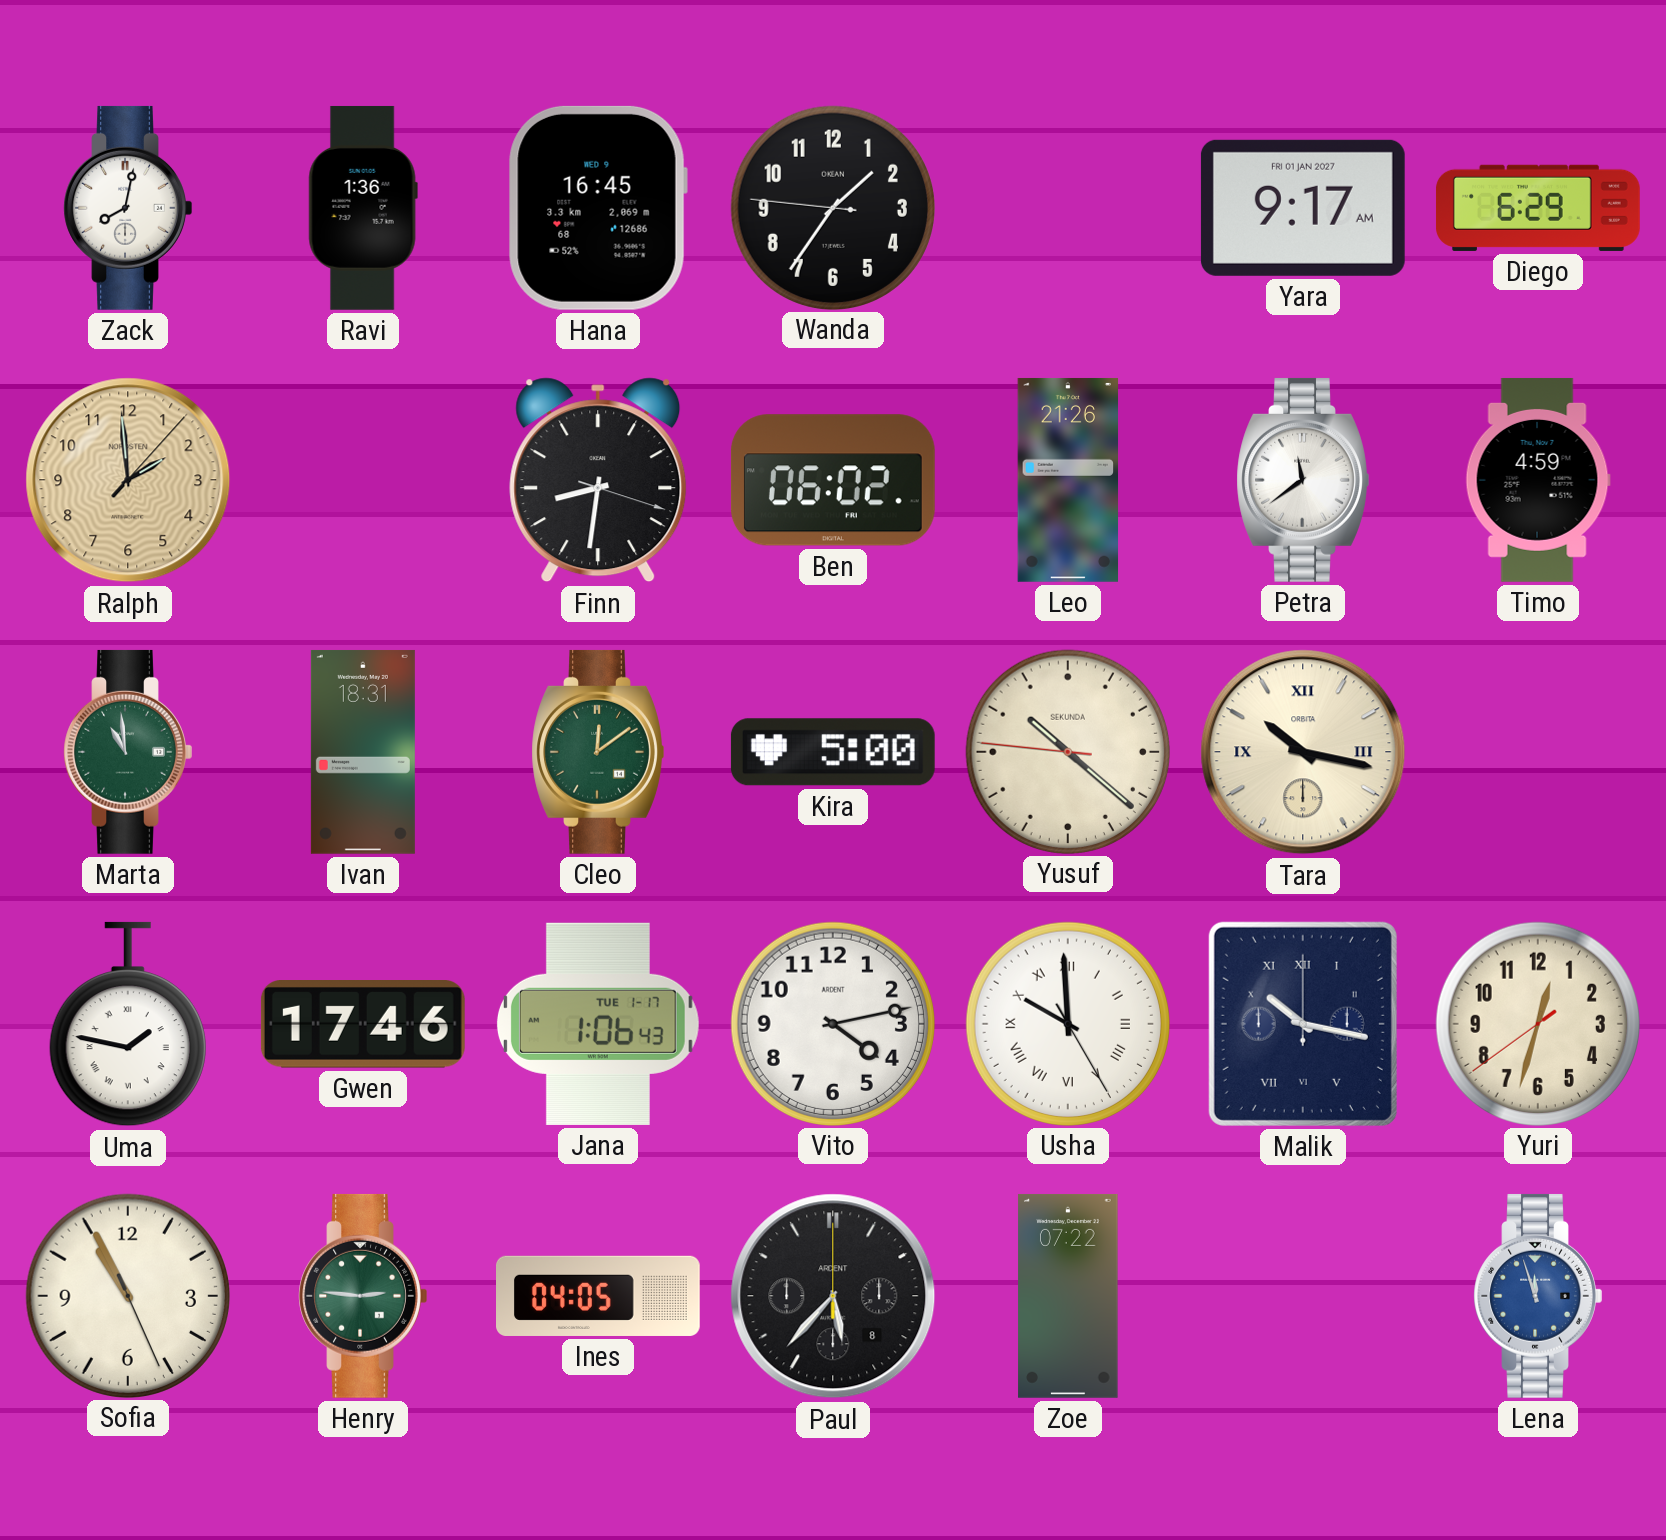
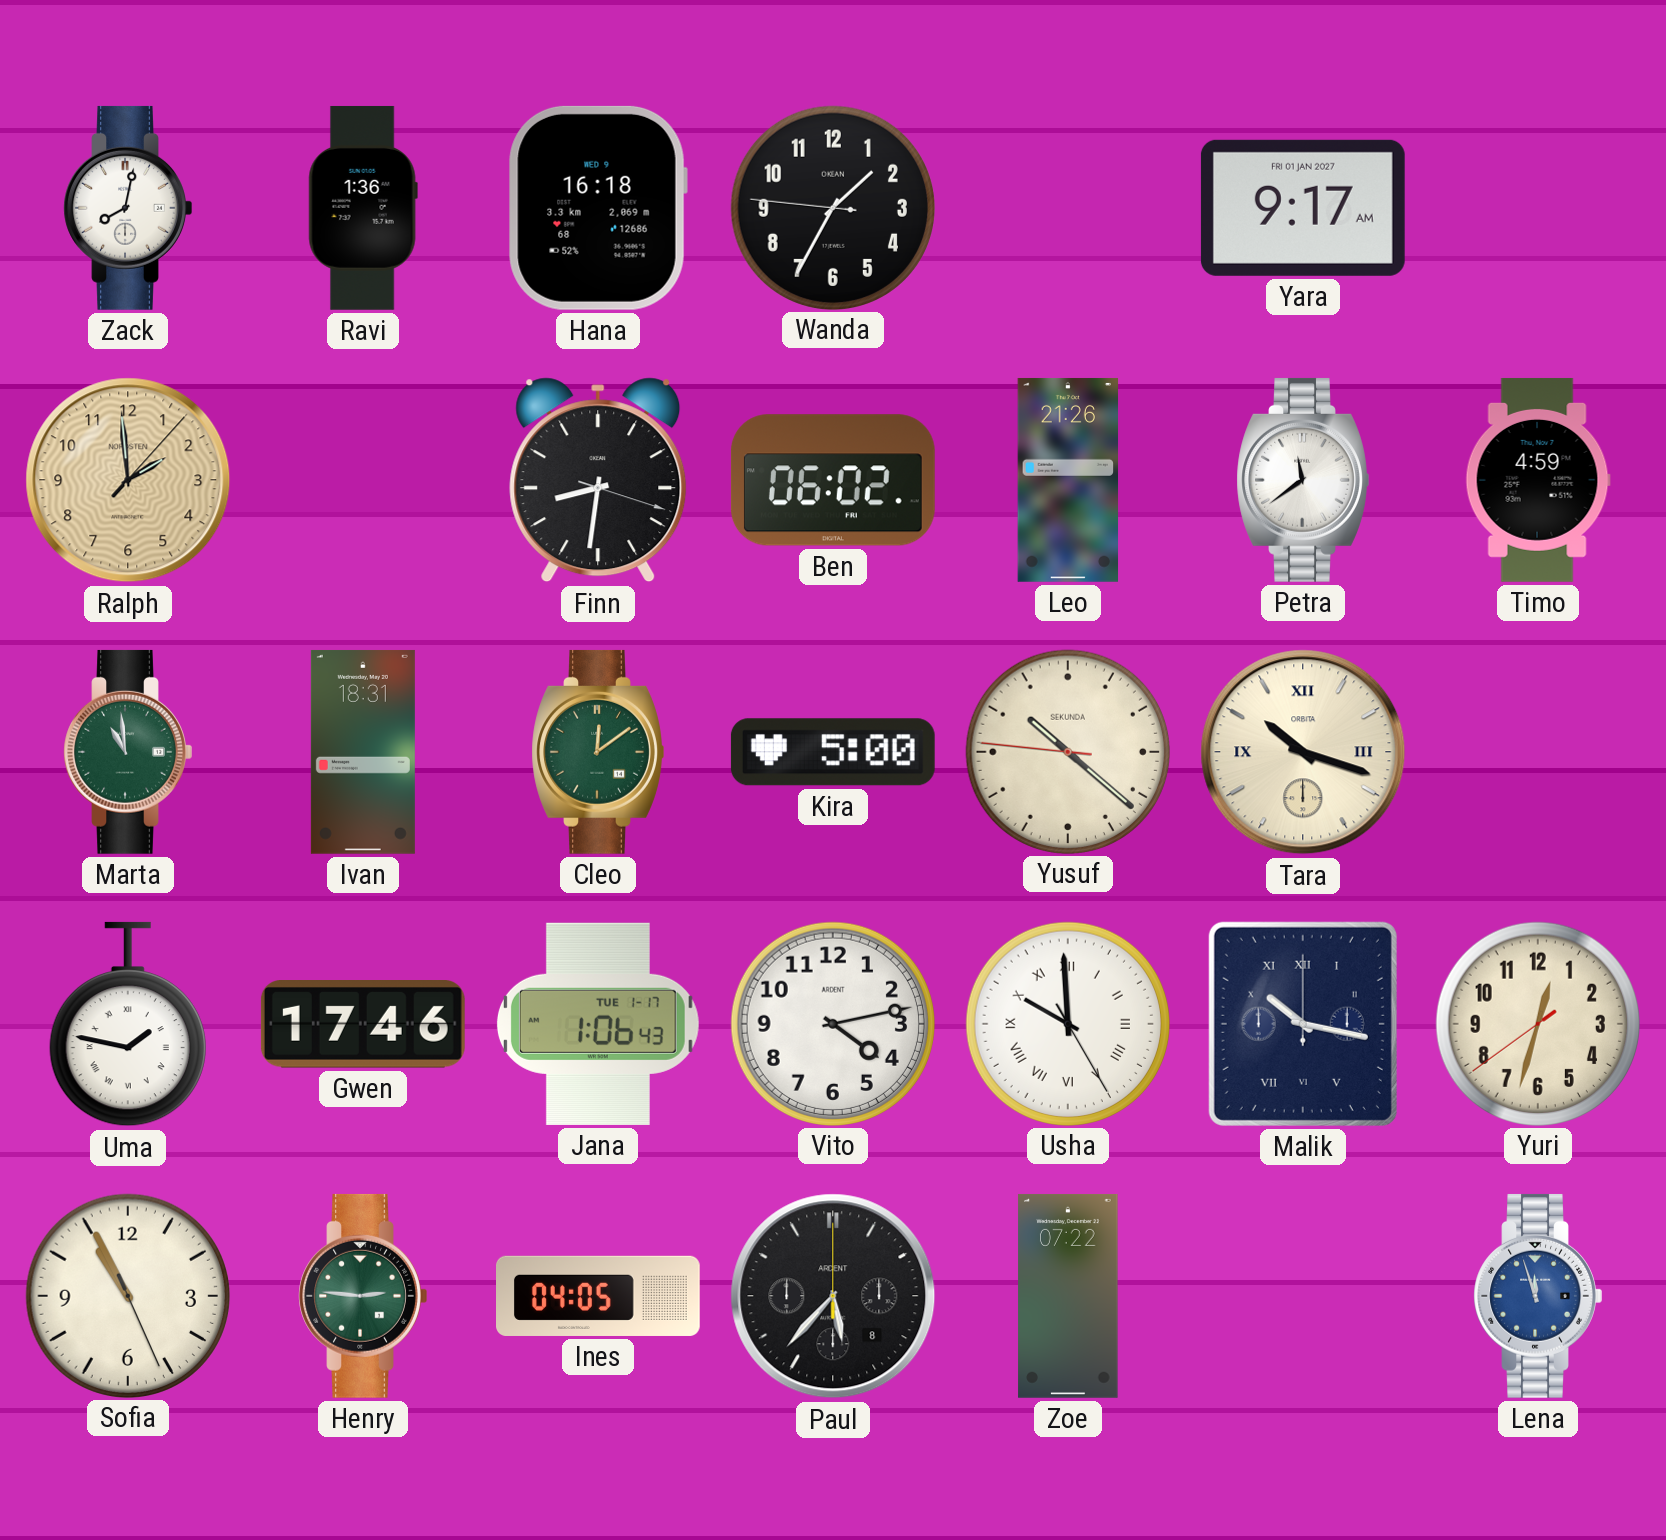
Hana: 16:45 -> 16:18 (598, 208)
Wanda: 1:35 -> 1:34 (832, 207)
Diego: 6:29 -> none (1538, 208)
Tara: 10:17 -> 10:18 (1303, 752)
